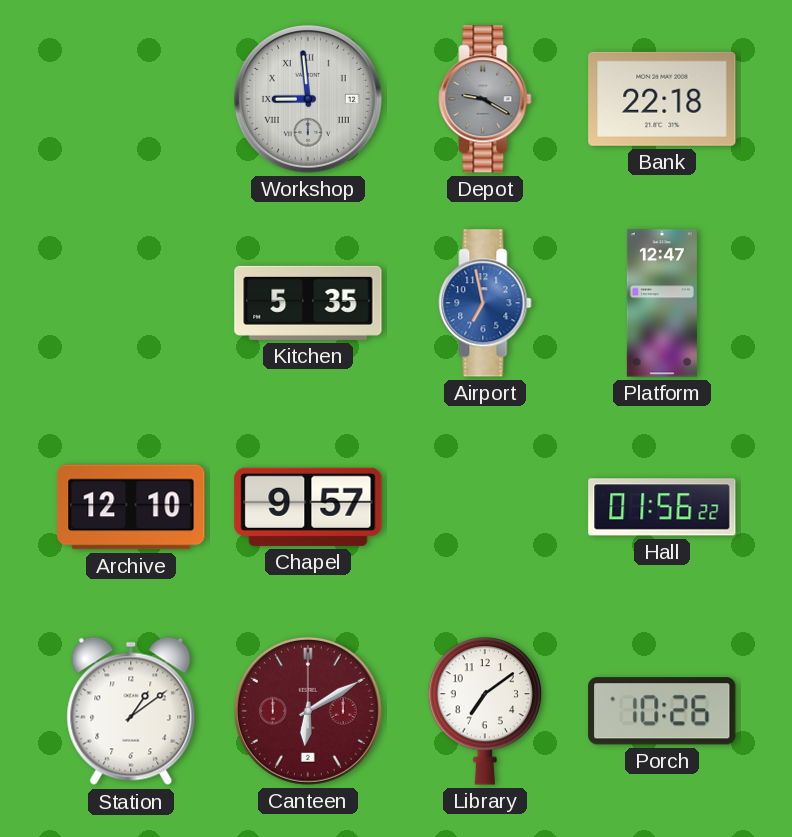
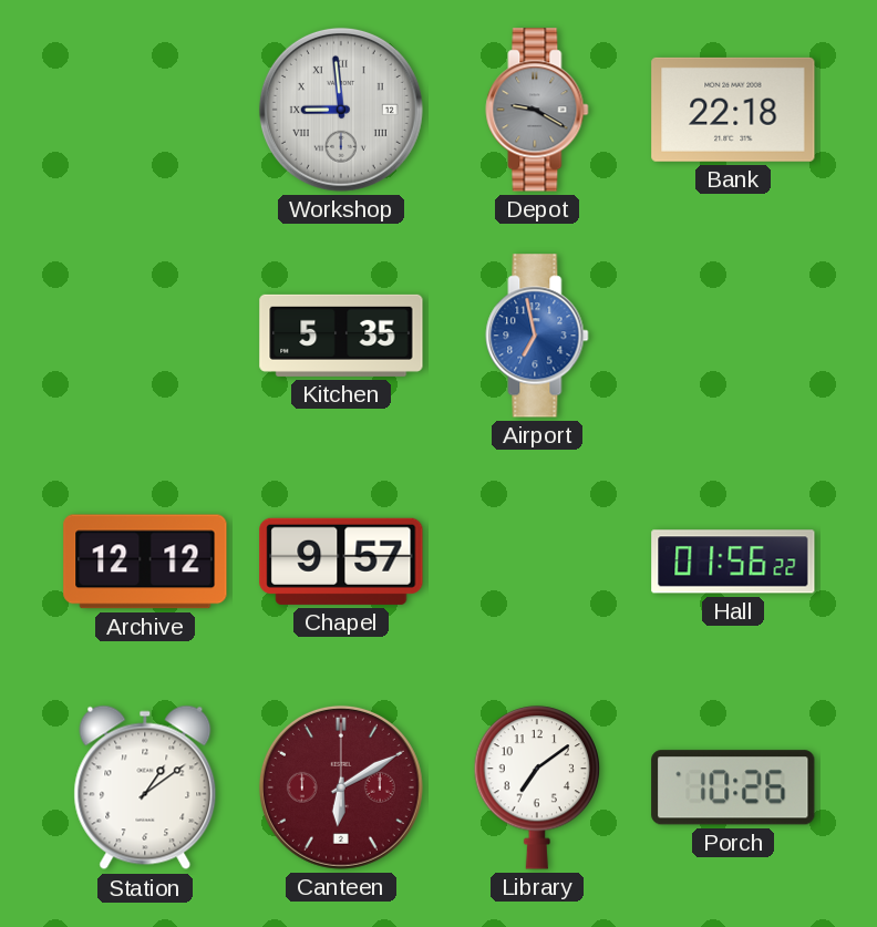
Platform: 12:47 -> none (662, 303)
Archive: 12:10 -> 12:12 (145, 562)
